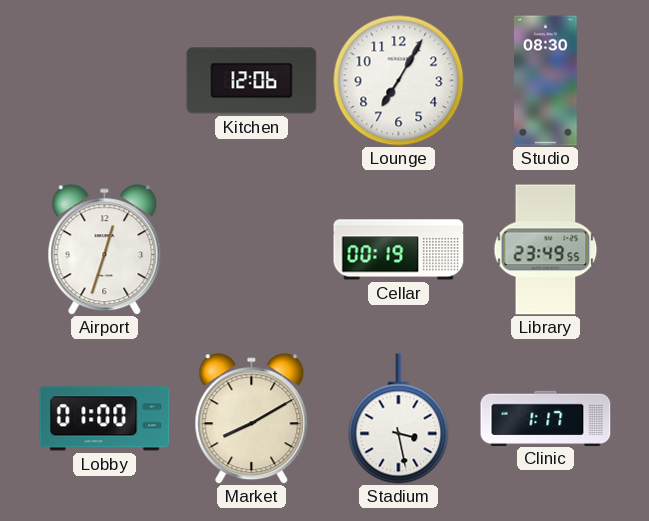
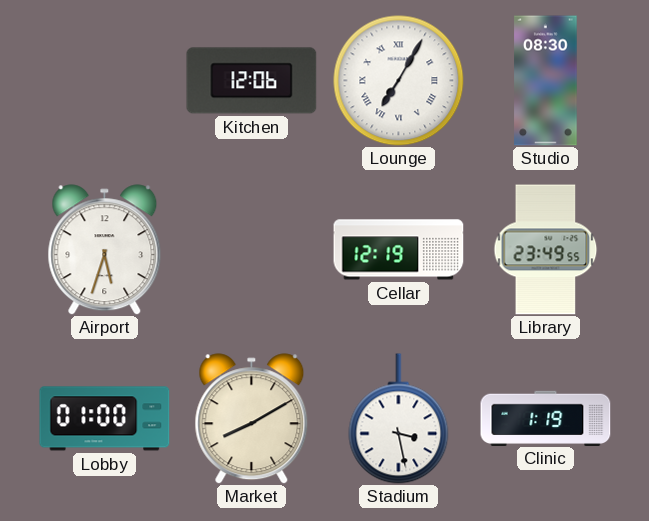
Lounge numerals: Arabic -> Roman (399, 81)
Airport: 12:33 -> 5:33 (105, 250)
Cellar: 00:19 -> 12:19 (399, 250)
Clinic: 1:17 -> 1:19 (546, 418)
